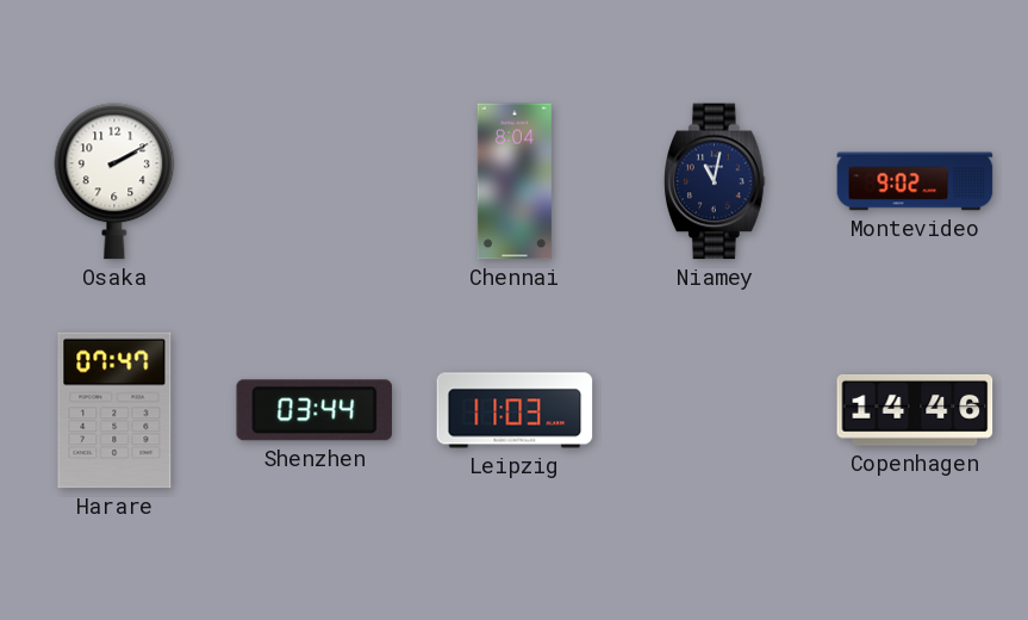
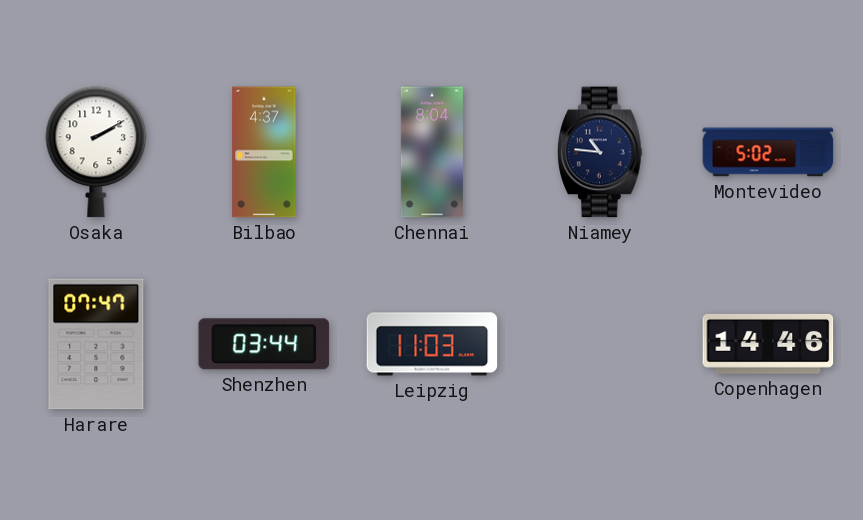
Bilbao: none -> 4:37 (264, 152)
Niamey: 11:02 -> 10:46 (600, 152)
Montevideo: 9:02 -> 5:02 (768, 152)
